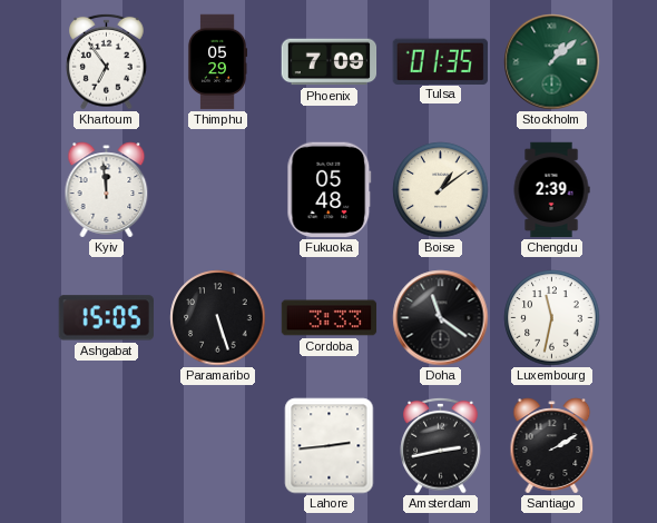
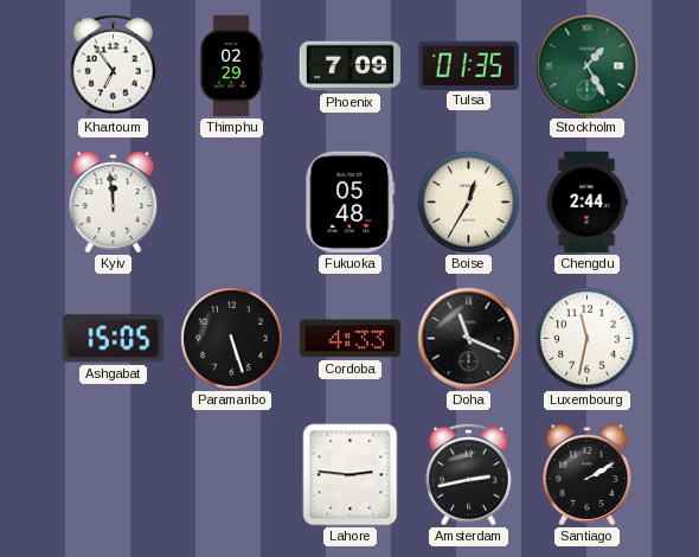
Thimphu: 05:29 -> 02:29 (231, 66)
Stockholm: 1:08 -> 1:25 (588, 66)
Boise: 1:09 -> 12:35 (469, 203)
Chengdu: 2:39 -> 2:44 (586, 203)
Cordoba: 3:33 -> 4:33 (351, 339)
Doha: 11:21 -> 11:19 (469, 339)
Lahore: 2:44 -> 2:46 (351, 475)
